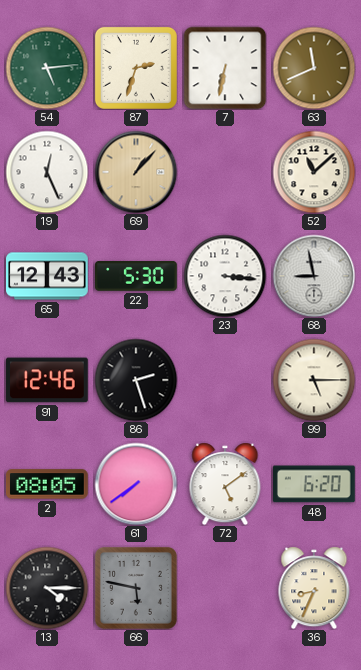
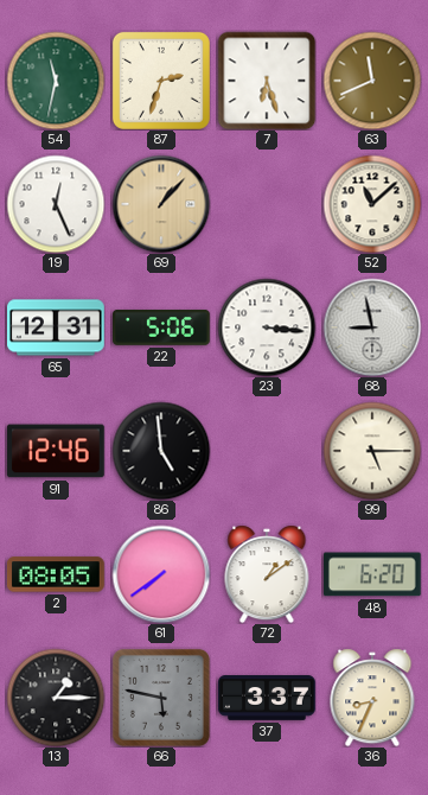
54: 5:14 -> 11:32 (56, 81)
7: 6:32 -> 6:27 (267, 81)
65: 12:43 -> 12:31 (57, 327)
22: 5:30 -> 5:06 (162, 329)
86: 2:27 -> 4:59 (161, 451)
72: 5:09 -> 1:09 (267, 574)
13: 4:15 -> 1:15 (56, 698)
37: none -> 3:37 (268, 699)
